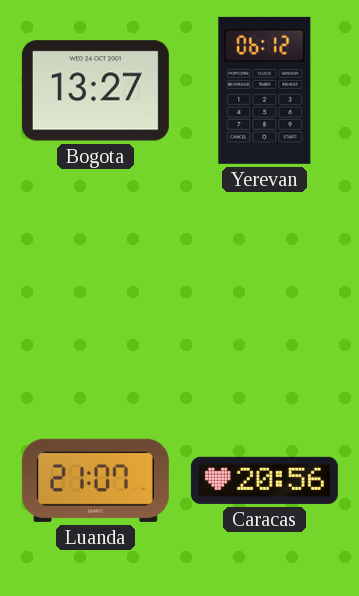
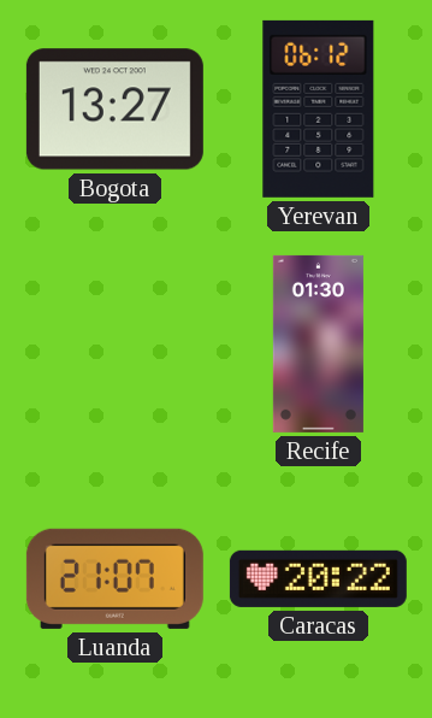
Recife: none -> 01:30 (318, 343)
Caracas: 20:56 -> 20:22 (318, 578)
